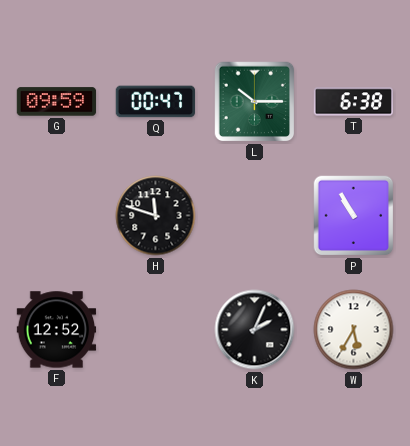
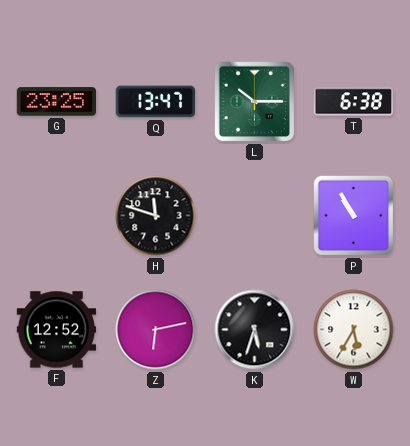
G: 09:59 -> 23:25 (57, 102)
Q: 00:47 -> 13:47 (156, 102)
Z: none -> 6:13 (156, 330)
K: 2:04 -> 5:33 (255, 330)
